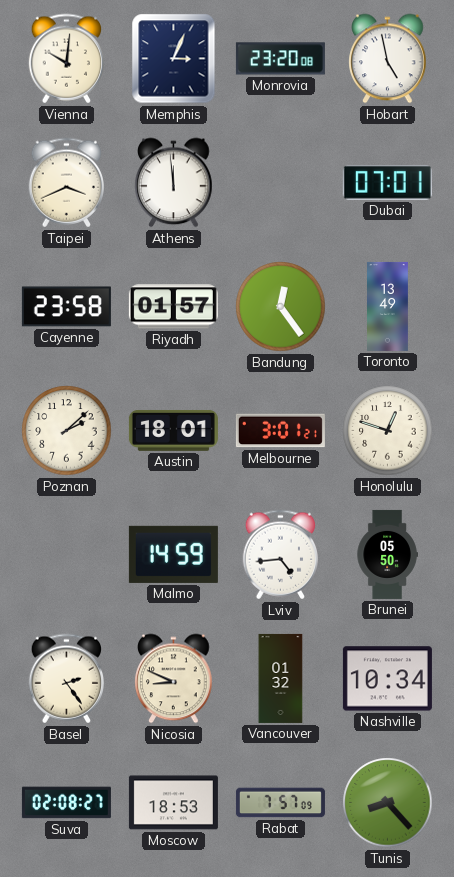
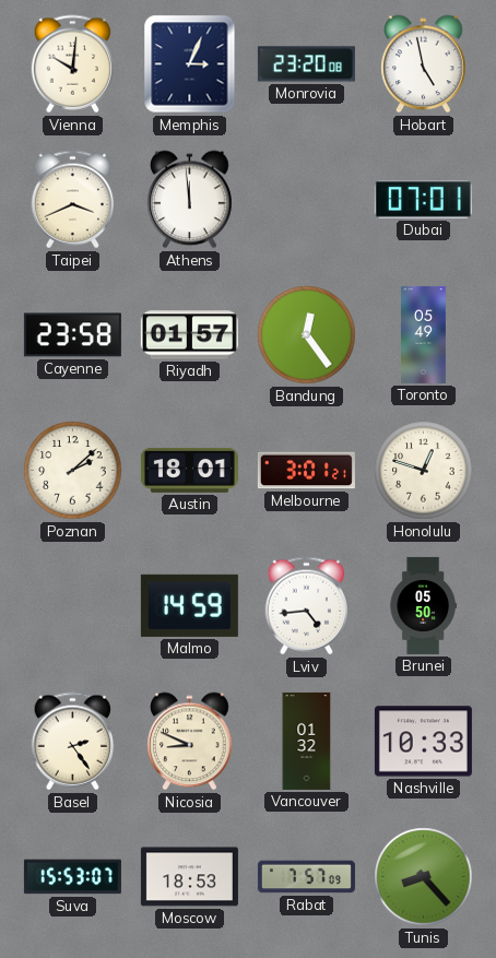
Toronto: 13:49 -> 05:49 (424, 334)
Nashville: 10:34 -> 10:33 (423, 742)
Suva: 02:08 -> 15:53 (72, 877)
